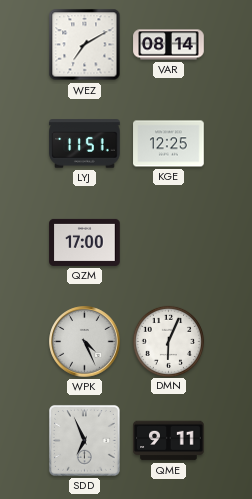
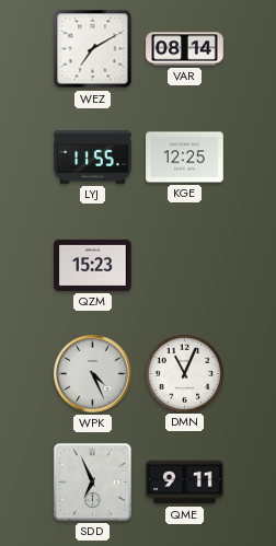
LYJ: 11:51 -> 11:55 (93, 158)
QZM: 17:00 -> 15:23 (93, 265)
DMN: 6:04 -> 11:04 (184, 373)
